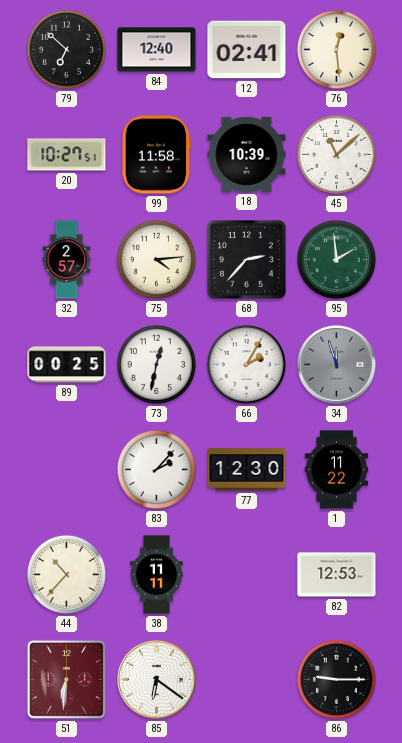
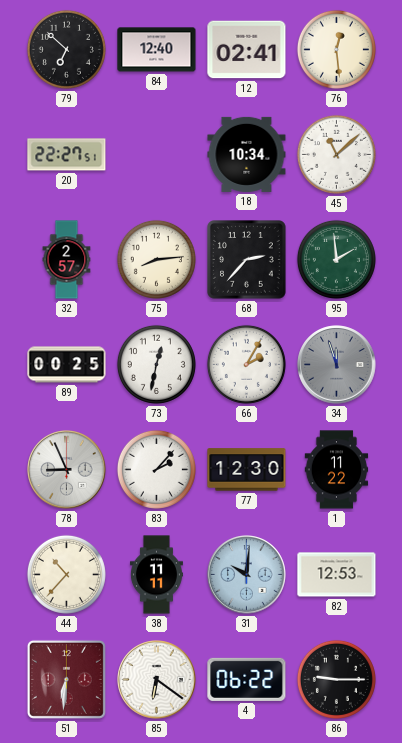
20: 10:27 -> 22:27 (67, 155)
99: 11:58 -> none (157, 155)
18: 10:39 -> 10:34 (247, 154)
75: 4:14 -> 8:14 (156, 259)
78: none -> 8:56 (67, 470)
31: none -> 10:01 (247, 575)
4: none -> 06:22 (247, 679)
